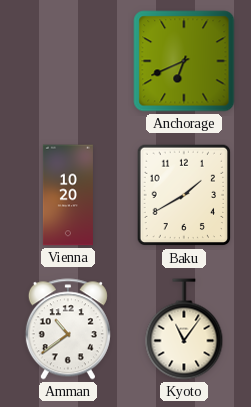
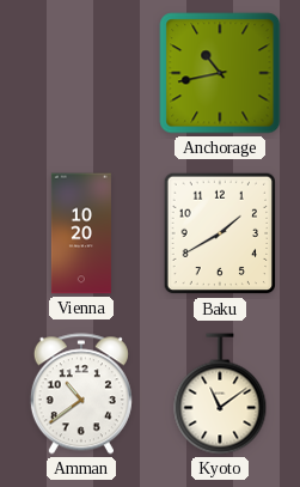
Anchorage: 6:41 -> 10:43 (220, 73)
Kyoto: 11:06 -> 11:09 (220, 394)
